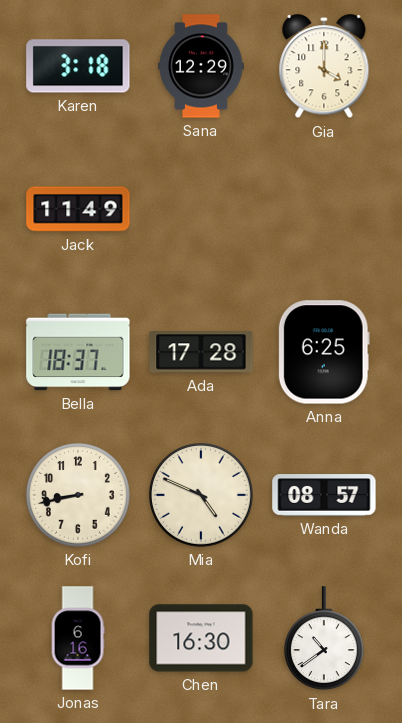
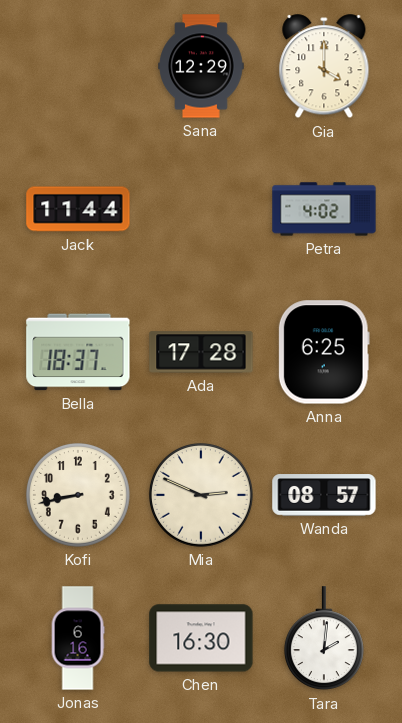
Karen: 3:18 -> none (78, 66)
Jack: 11:49 -> 11:44 (78, 209)
Petra: none -> 4:02 (324, 209)
Mia: 4:49 -> 2:49 (201, 495)
Tara: 10:39 -> 2:01 (324, 639)
